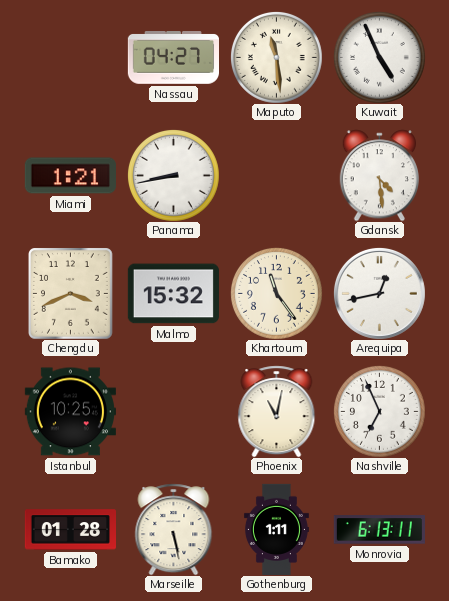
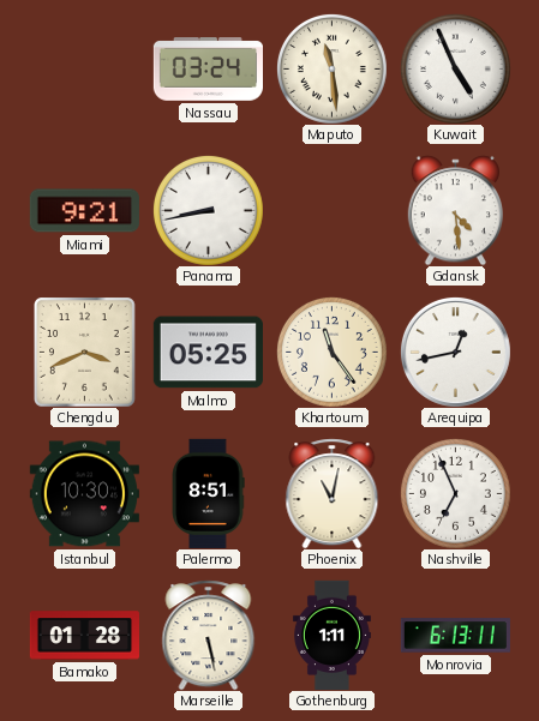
Nassau: 04:27 -> 03:24 (208, 70)
Miami: 1:21 -> 9:21 (84, 211)
Malmo: 15:32 -> 05:25 (208, 353)
Istanbul: 10:25 -> 10:30 (84, 494)
Palermo: none -> 8:51 (208, 493)
